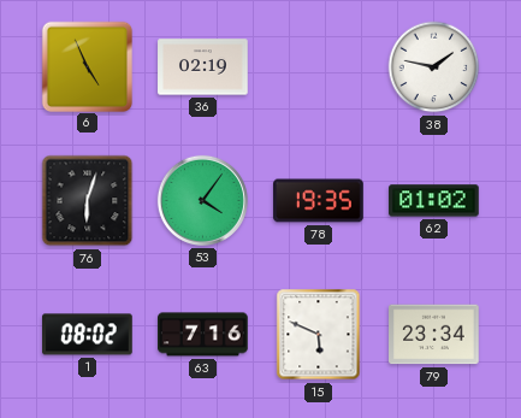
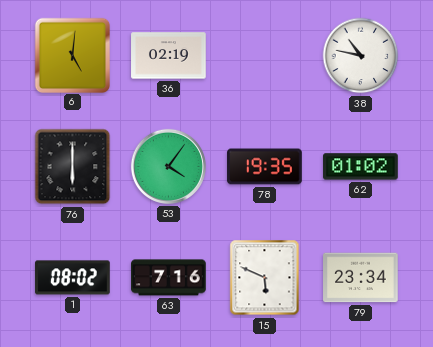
6: 4:56 -> 5:01 (72, 55)
38: 1:47 -> 10:47 (361, 56)
76: 6:03 -> 6:00 (73, 167)
